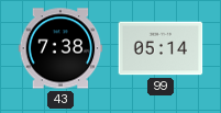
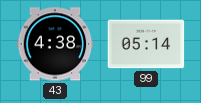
43: 7:38 -> 4:38 (55, 44)
